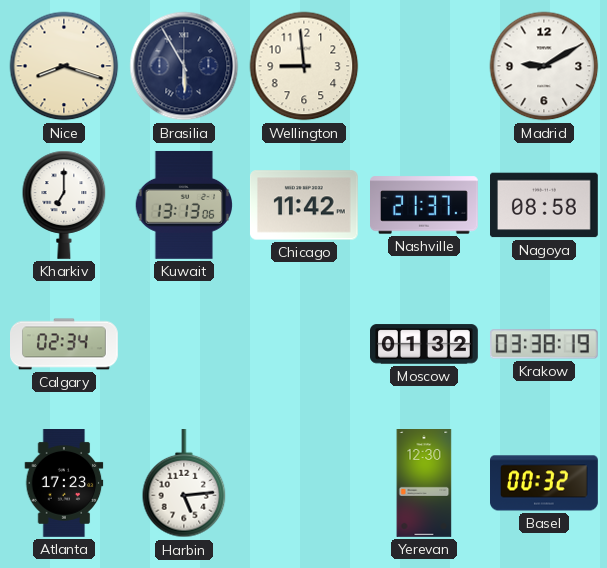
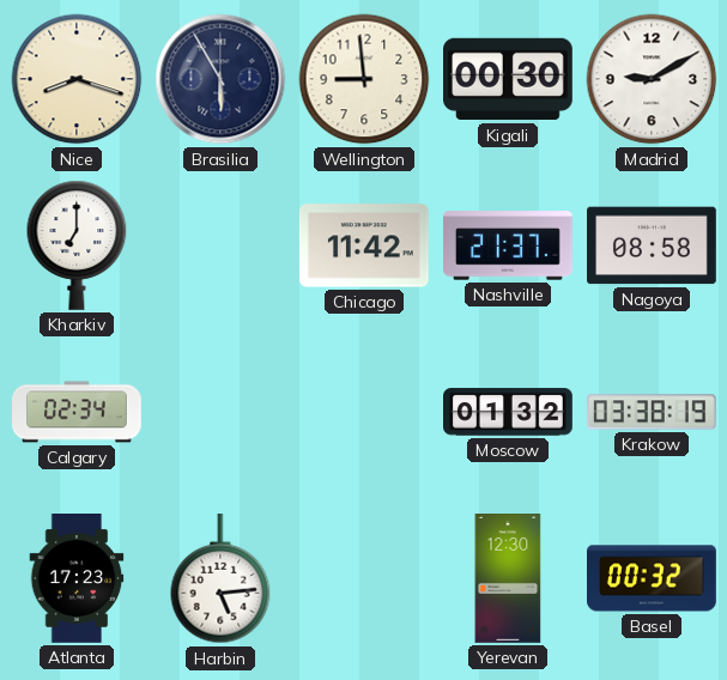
Kigali: none -> 00:30 (509, 79)
Kuwait: 13:13 -> none (183, 205)
